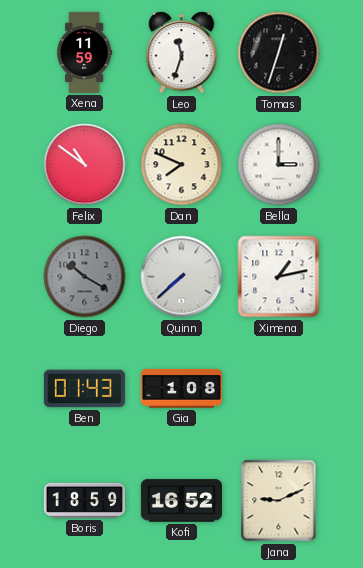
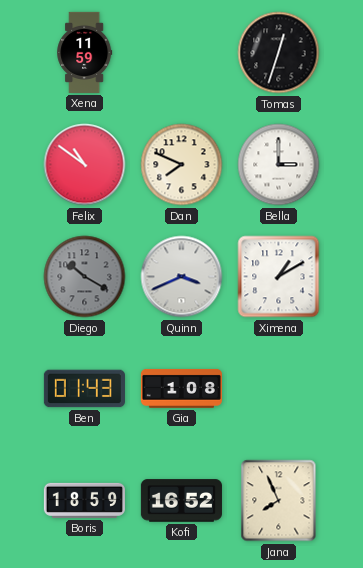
Leo: 11:33 -> none (182, 53)
Quinn: 7:38 -> 3:41 (182, 277)
Ximena: 1:13 -> 1:10 (279, 277)
Jana: 9:11 -> 7:56 (279, 501)
